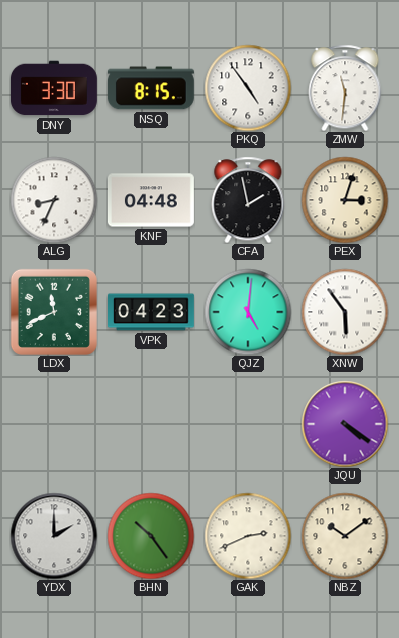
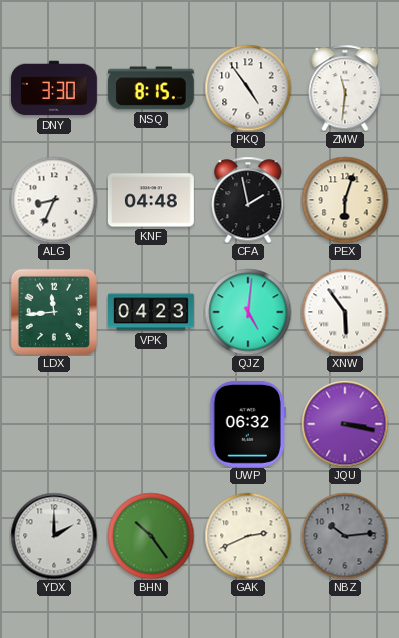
PEX: 3:03 -> 6:03 (345, 200)
LDX: 11:41 -> 11:44 (54, 312)
UWP: none -> 06:32 (248, 424)
JQU: 4:21 -> 3:17 (345, 424)
NBZ: 10:09 -> 10:14 (345, 536)
NBZ dial: cream -> grey (345, 536)
